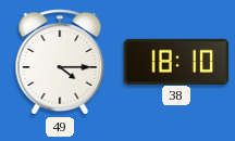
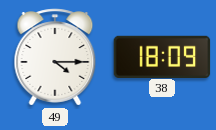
38: 18:10 -> 18:09 (162, 56)
